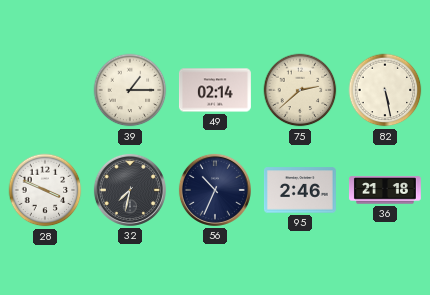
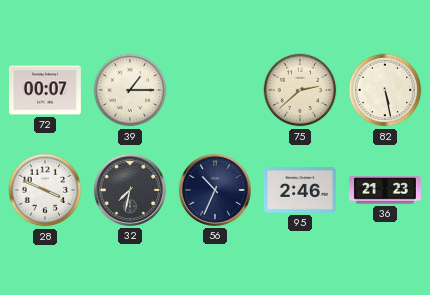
72: none -> 00:07 (45, 90)
49: 02:14 -> none (215, 90)
36: 21:18 -> 21:23 (385, 190)
